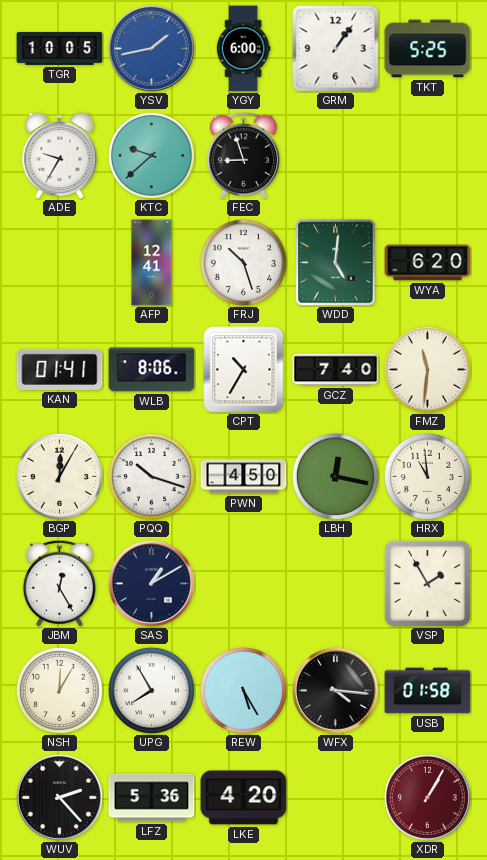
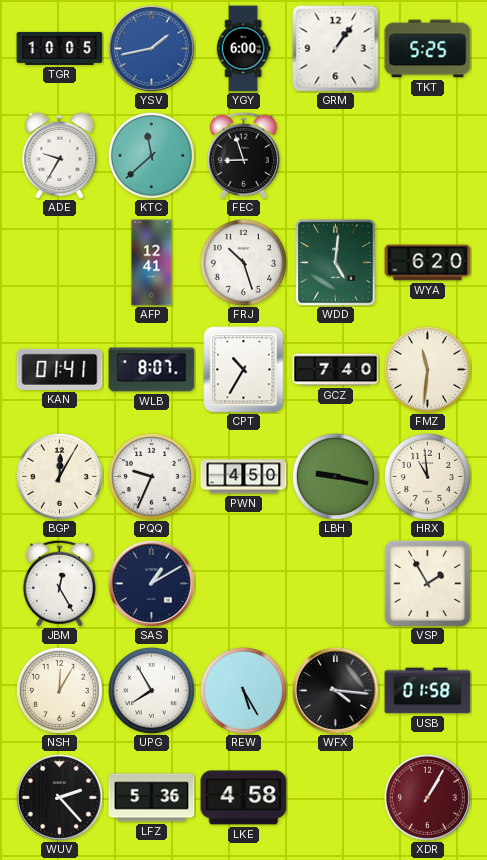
KTC: 9:38 -> 11:38 (151, 155)
WLB: 8:06 -> 8:07 (152, 370)
PQQ: 10:18 -> 9:34 (151, 476)
LBH: 12:17 -> 9:17 (335, 476)
LKE: 4:20 -> 4:58 (244, 798)
